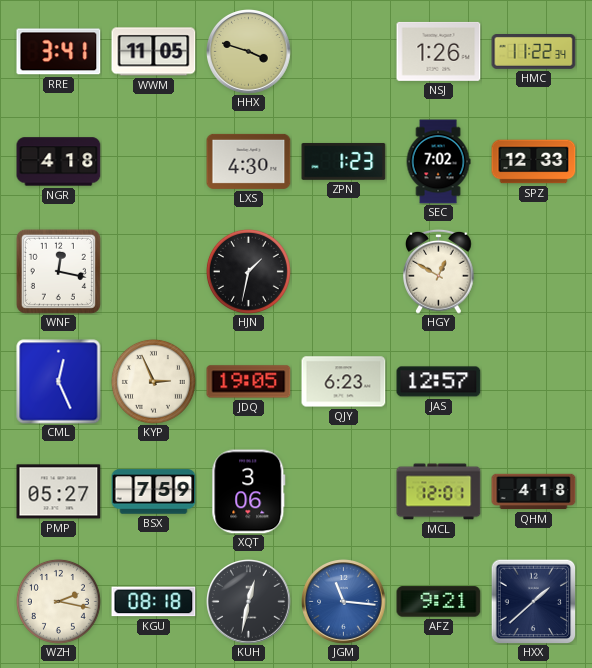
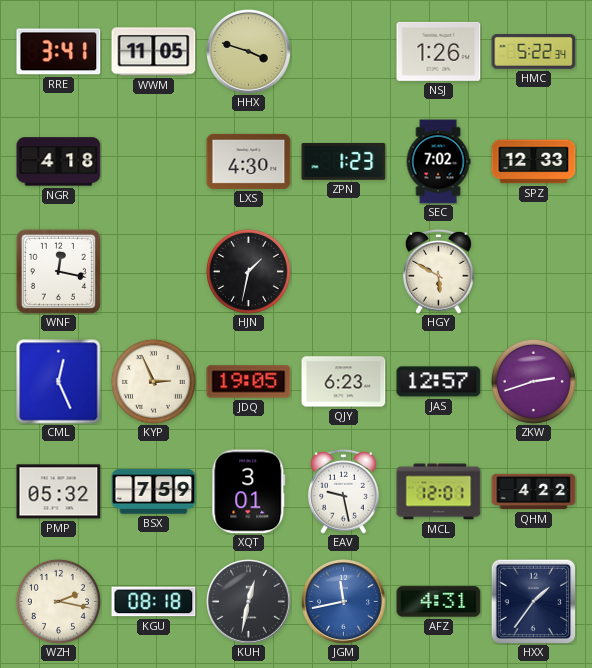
HMC: 11:22 -> 5:22 (534, 52)
HGY: 12:50 -> 5:50 (439, 271)
ZKW: none -> 2:42 (533, 381)
PMP: 05:27 -> 05:32 (59, 492)
XQT: 3:06 -> 3:01 (249, 492)
EAV: none -> 9:28 (344, 491)
QHM: 4:18 -> 4:22 (534, 492)
JGM: 11:16 -> 11:43 (344, 602)
AFZ: 9:21 -> 4:31 (439, 602)
HXX: 1:38 -> 1:36 (533, 601)
